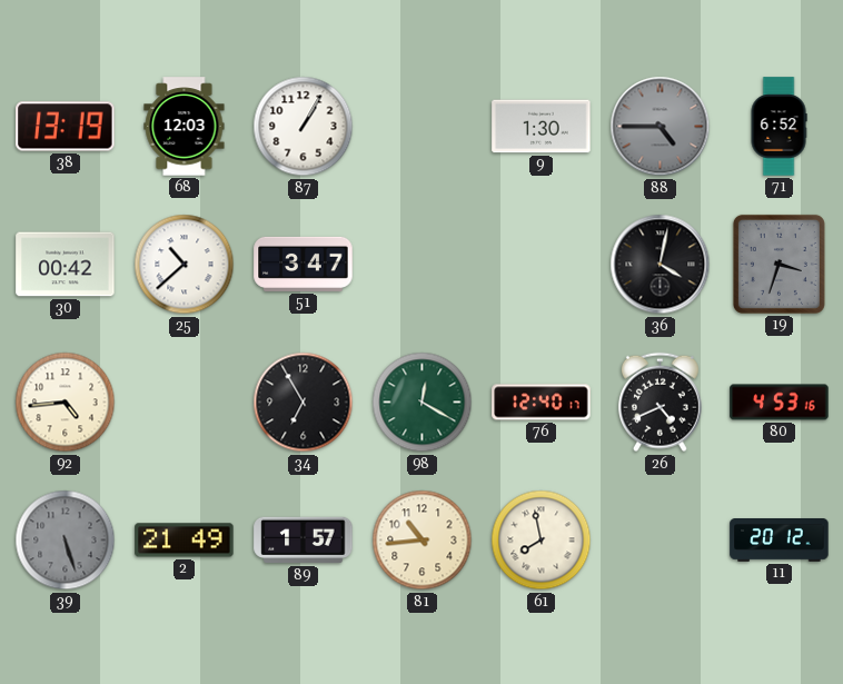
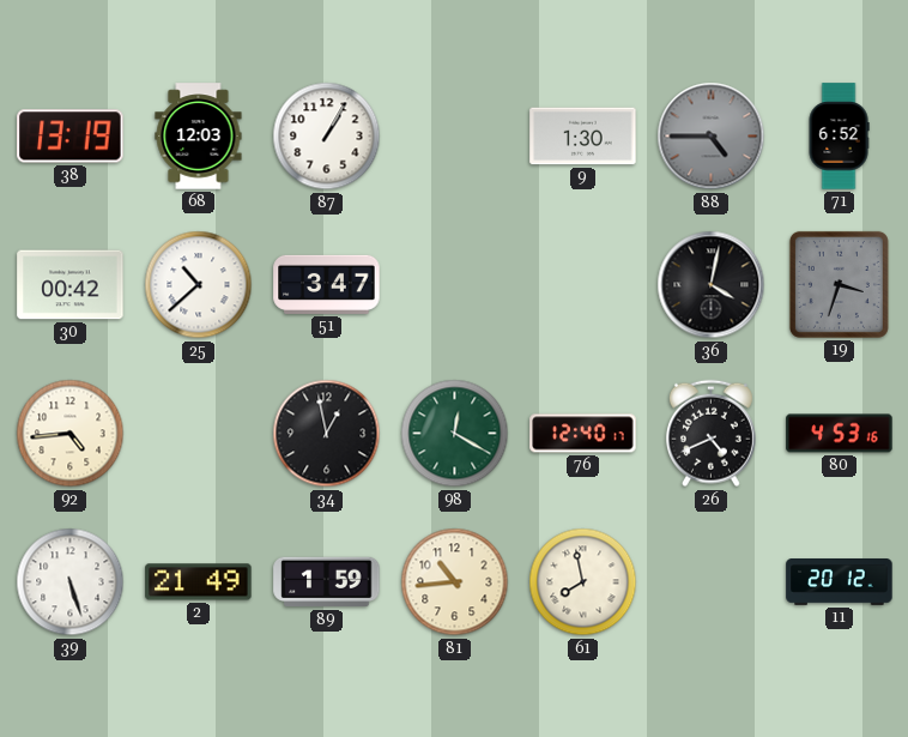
34: 6:55 -> 12:58 (327, 434)
39 dial: grey -> white (71, 582)
89: 1:57 -> 1:59 (327, 582)
